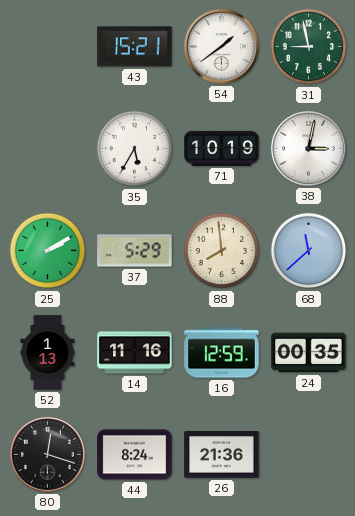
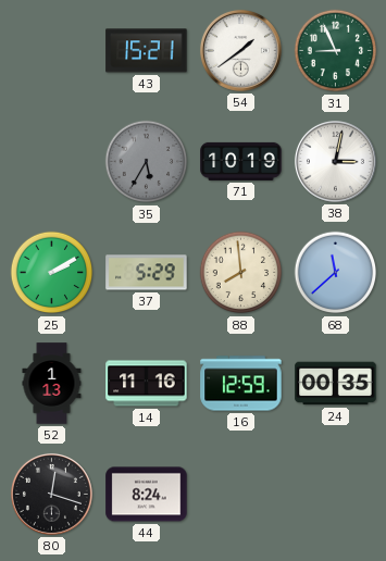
31: 8:58 -> 8:56 (336, 51)
35 dial: white -> grey (147, 162)
26: 21:36 -> none (222, 455)
